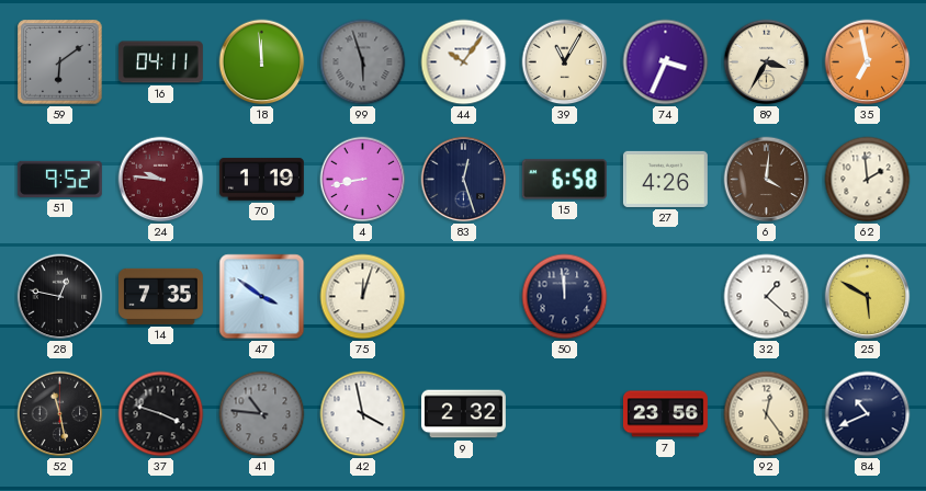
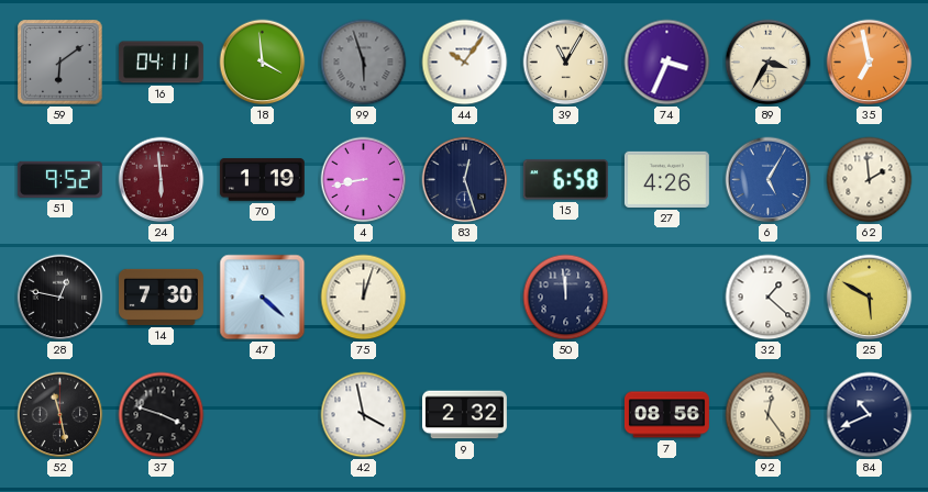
18: 11:59 -> 3:59 (263, 63)
24: 9:46 -> 5:59 (162, 180)
6: 4:01 -> 5:05 (769, 180)
6 dial: brown -> blue (769, 180)
14: 7:35 -> 7:30 (161, 297)
47: 3:51 -> 4:22 (263, 298)
41: 10:46 -> none (262, 414)
7: 23:56 -> 08:56 (666, 415)
